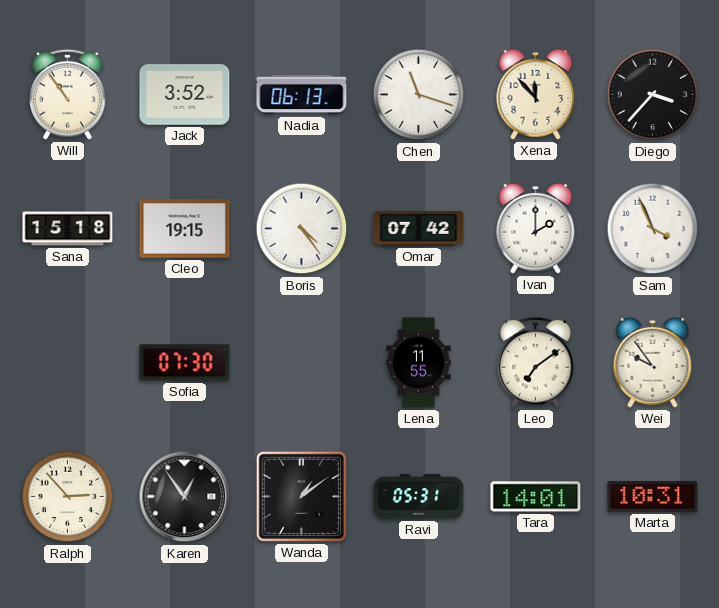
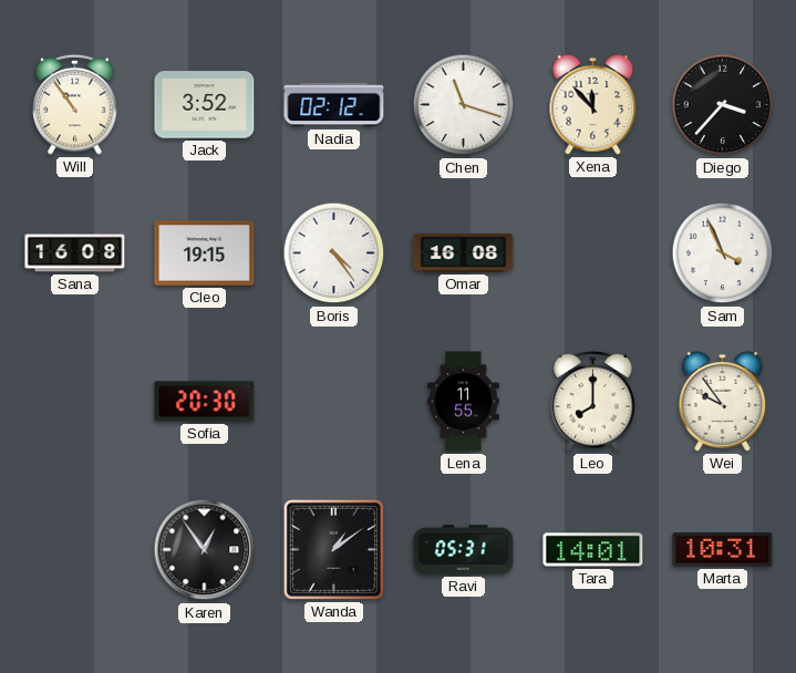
Nadia: 06:13 -> 02:12 (334, 105)
Sana: 15:18 -> 16:08 (75, 253)
Omar: 07:42 -> 16:08 (464, 252)
Ivan: 2:00 -> none (536, 228)
Sofia: 07:30 -> 20:30 (205, 402)
Leo: 7:09 -> 8:00 (593, 401)
Ralph: 2:53 -> none (68, 497)
